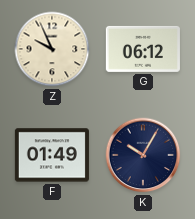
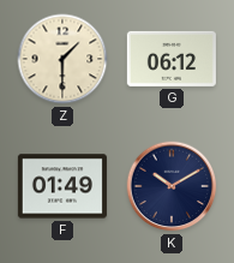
Z: 9:56 -> 1:30 (62, 59)
K: 10:05 -> 10:10 (172, 186)
